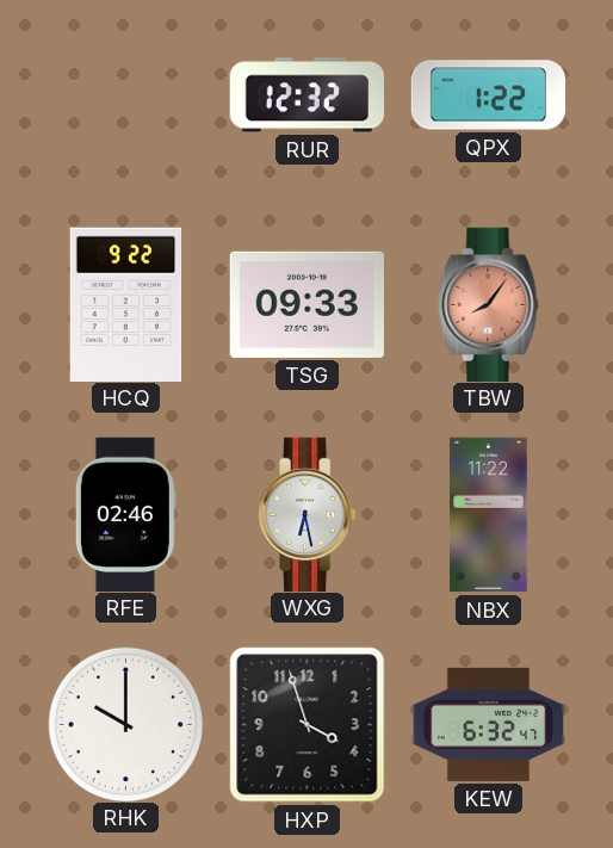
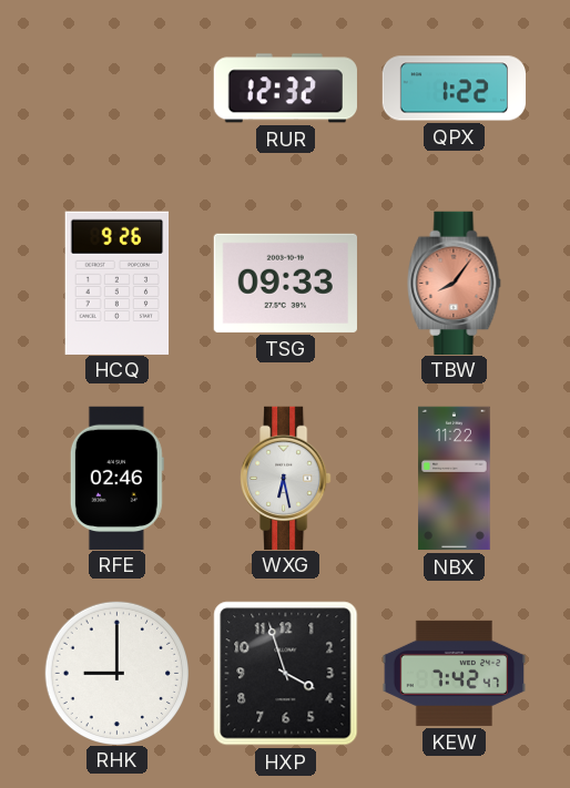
HCQ: 9:22 -> 9:26 (118, 283)
RHK: 10:00 -> 9:00 (116, 673)
KEW: 6:32 -> 7:42 (454, 673)
